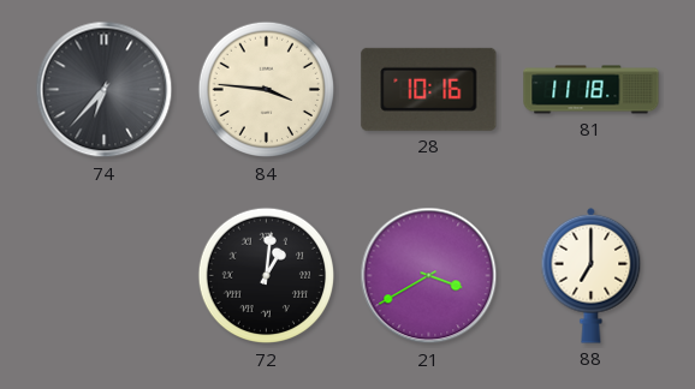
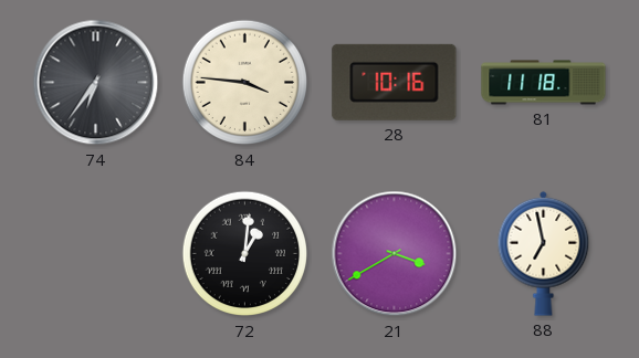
74: 6:37 -> 6:36 (96, 83)
88: 7:00 -> 6:58 (544, 253)
